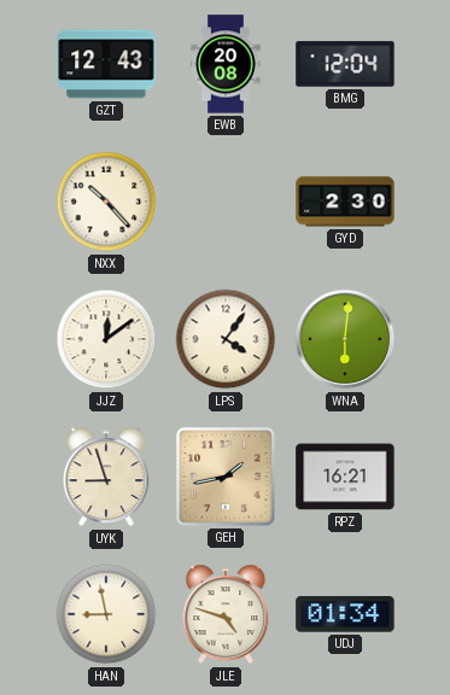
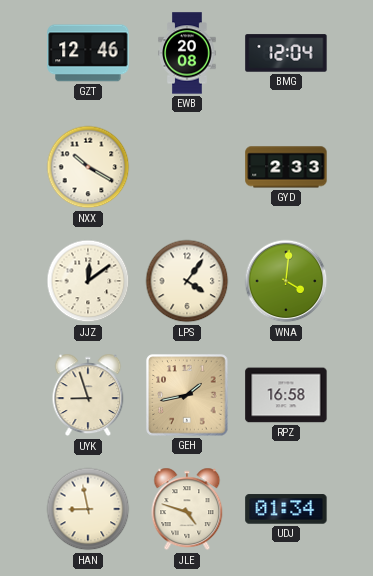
GZT: 12:43 -> 12:46 (88, 53)
NXX: 10:23 -> 10:20 (88, 167)
GYD: 2:30 -> 2:33 (286, 167)
WNA: 6:01 -> 4:01 (286, 281)
RPZ: 16:21 -> 16:58 (286, 395)
